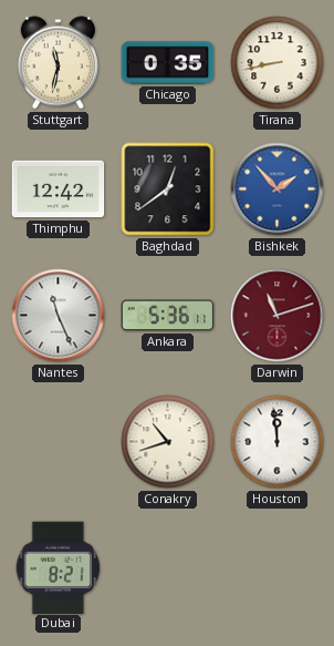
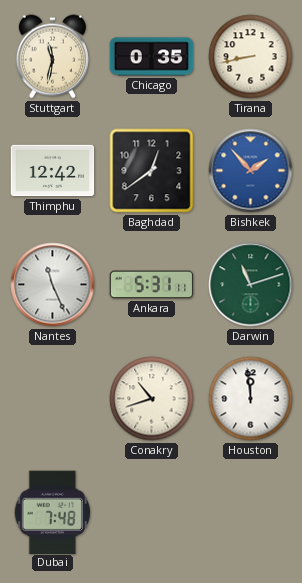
Ankara: 5:36 -> 5:31 (152, 285)
Darwin dial: burgundy -> green (251, 285)
Dubai: 8:21 -> 7:48 (52, 512)
